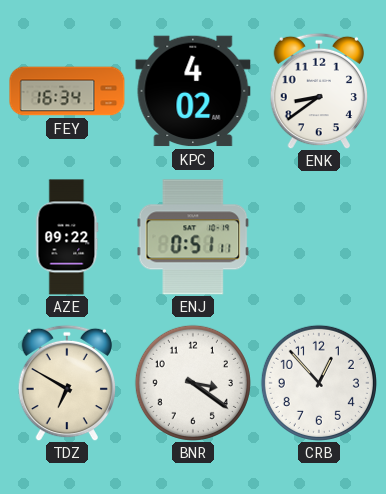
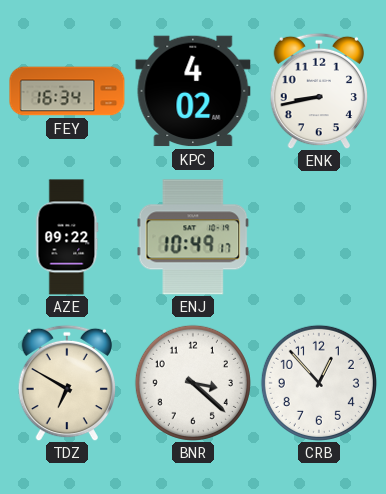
ENK: 8:39 -> 8:43 (318, 91)
ENJ: 0:51 -> 10:49 (193, 237)
BNR: 3:21 -> 3:22 (193, 383)
